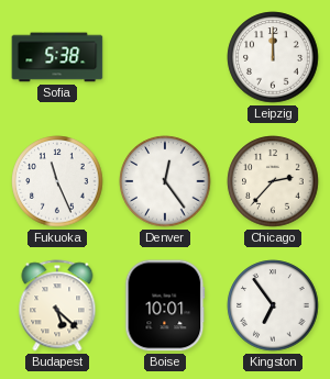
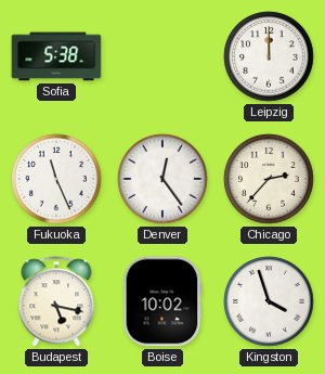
Budapest: 5:22 -> 5:17 (56, 301)
Boise: 10:01 -> 10:02 (162, 301)
Kingston: 6:54 -> 3:57 (269, 301)
